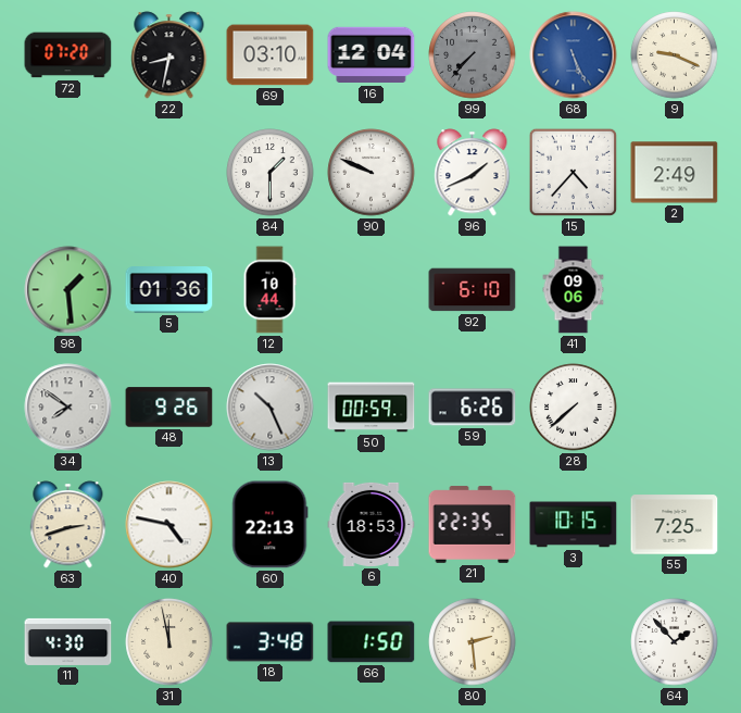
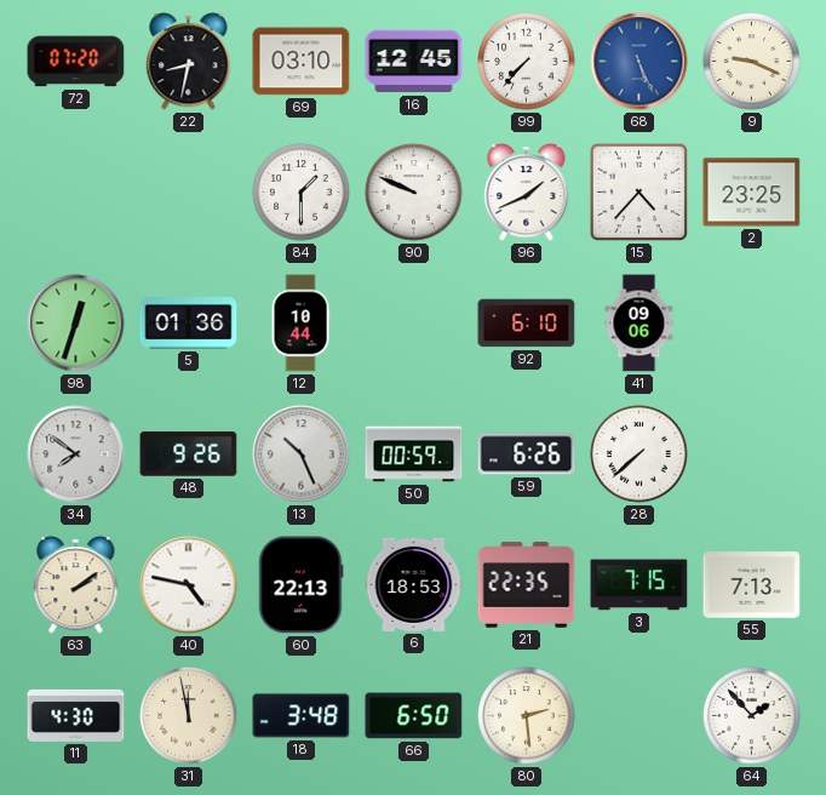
16: 12:04 -> 12:45 (414, 62)
99 dial: grey -> white (527, 62)
2: 2:49 -> 23:25 (752, 193)
98: 1:29 -> 12:33 (76, 324)
63: 2:42 -> 2:09 (76, 585)
3: 10:15 -> 7:15 (639, 585)
55: 7:25 -> 7:13 (752, 585)
66: 1:50 -> 6:50 (414, 716)
